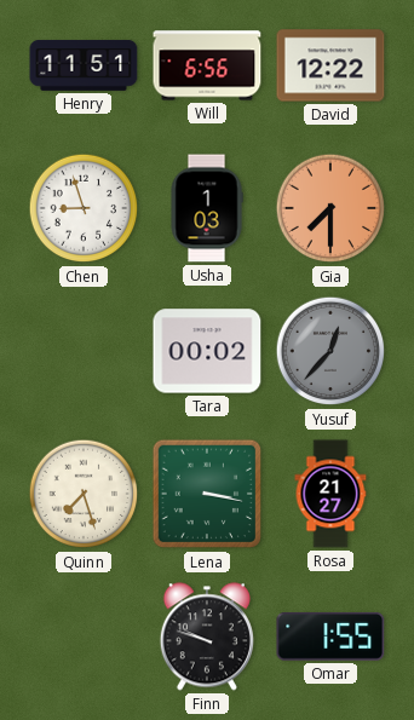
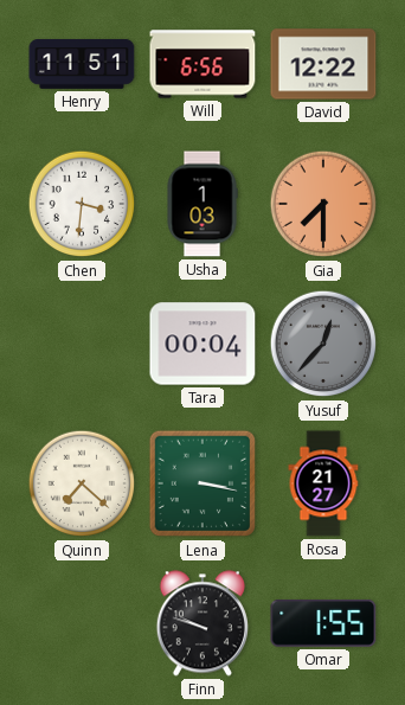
Chen: 8:57 -> 3:31 (82, 204)
Tara: 00:02 -> 00:04 (202, 344)
Quinn: 7:27 -> 7:22 (82, 483)
